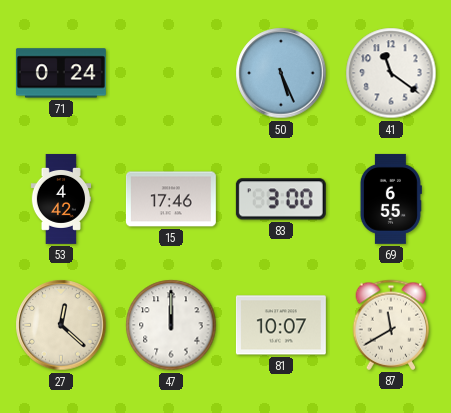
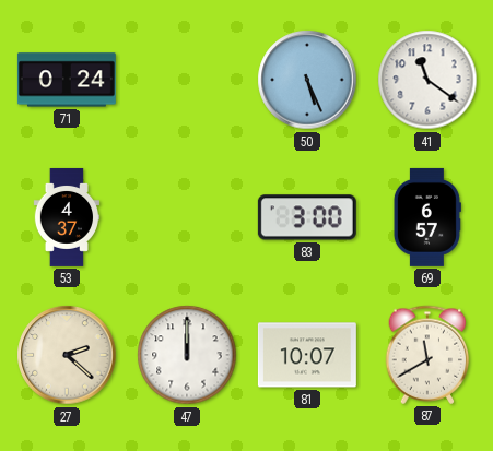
53: 4:42 -> 4:37 (67, 217)
15: 17:46 -> none (171, 199)
69: 6:55 -> 6:57 (427, 217)
27: 12:22 -> 2:22 (67, 355)
